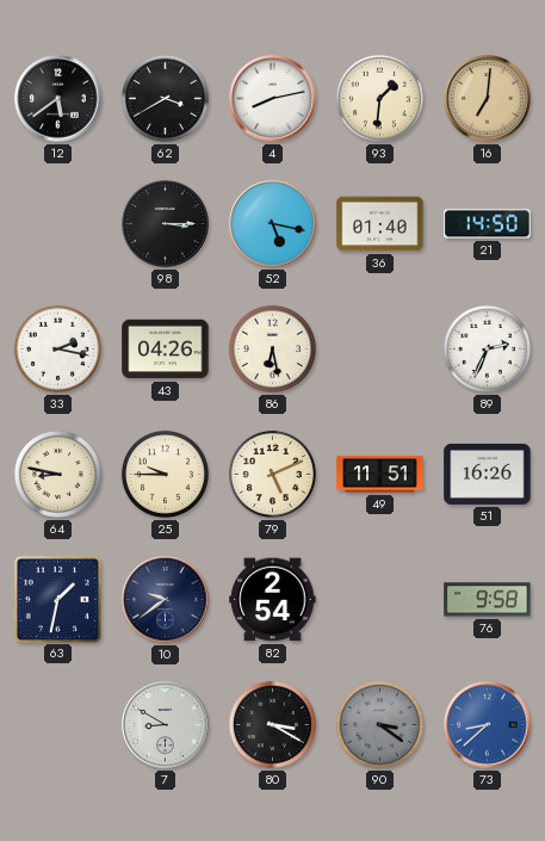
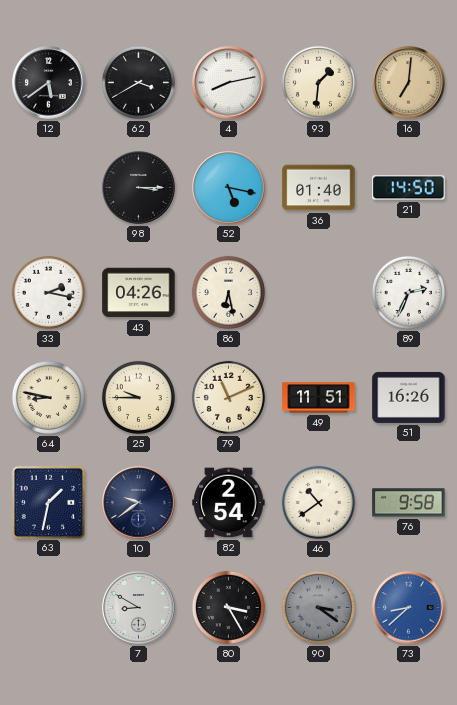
79: 5:11 -> 11:11 (228, 397)
46: none -> 10:39 (318, 502)
80: 3:20 -> 3:25 (228, 607)
